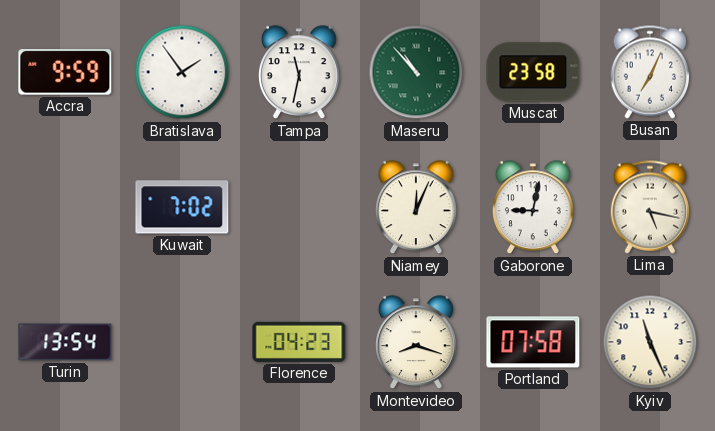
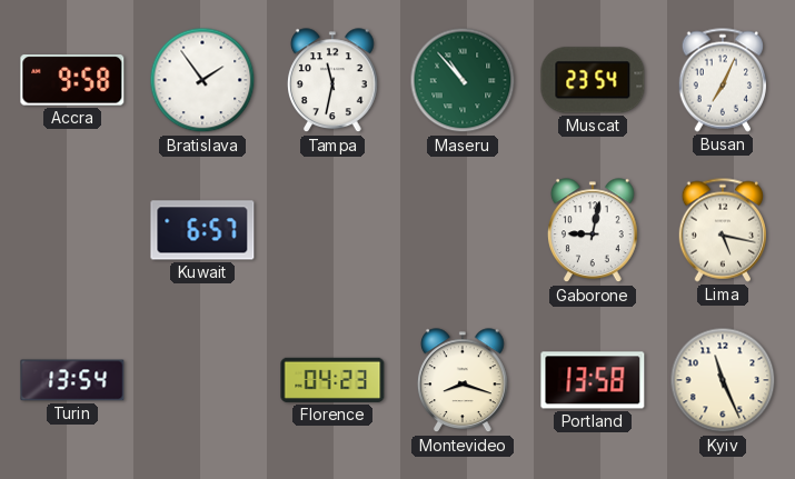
Accra: 9:59 -> 9:58 (72, 80)
Muscat: 23:58 -> 23:54 (593, 80)
Kuwait: 7:02 -> 6:57 (202, 230)
Niamey: 12:04 -> none (417, 208)
Portland: 07:58 -> 13:58 (593, 380)
